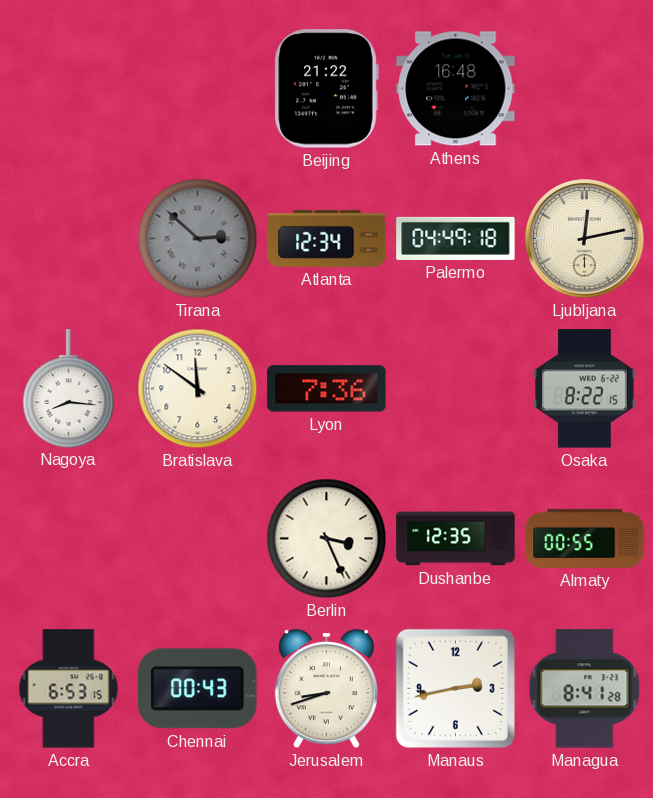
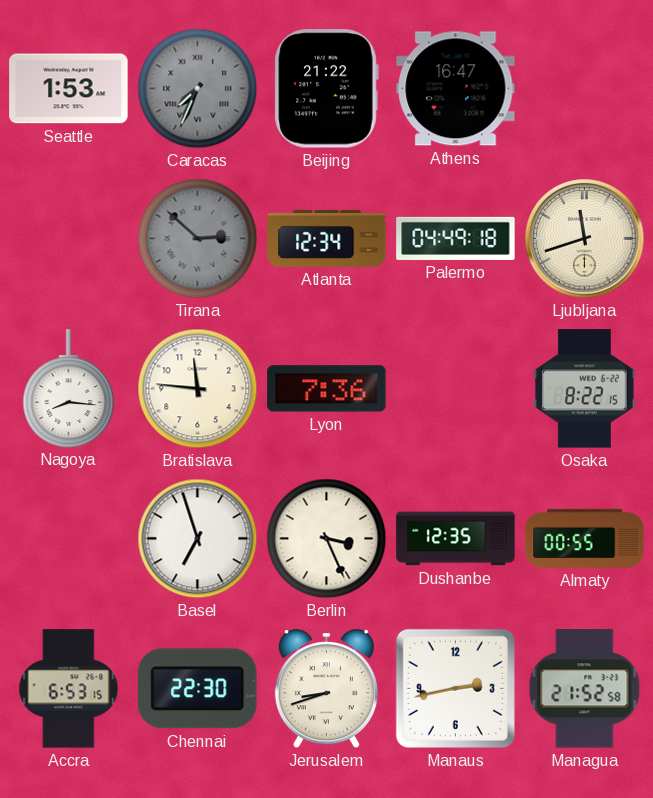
Seattle: none -> 1:53 (69, 89)
Caracas: none -> 7:34 (198, 89)
Athens: 16:48 -> 16:47 (456, 89)
Ljubljana: 12:13 -> 11:42 (585, 239)
Bratislava: 11:51 -> 11:46 (198, 389)
Basel: none -> 6:57 (198, 539)
Chennai: 00:43 -> 22:30 (198, 689)
Managua: 8:41 -> 21:52 (585, 689)
